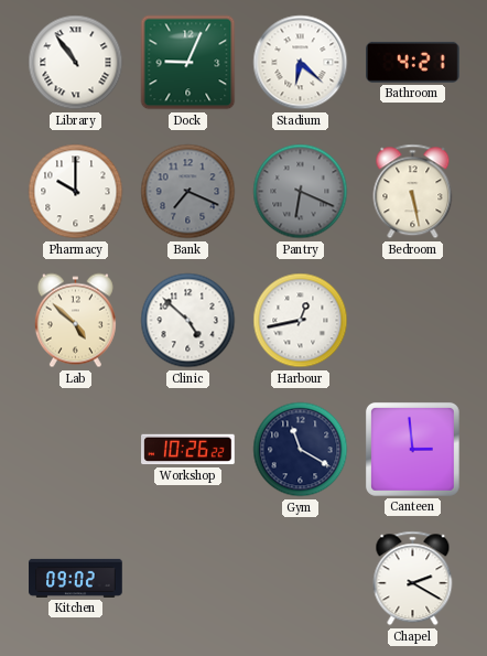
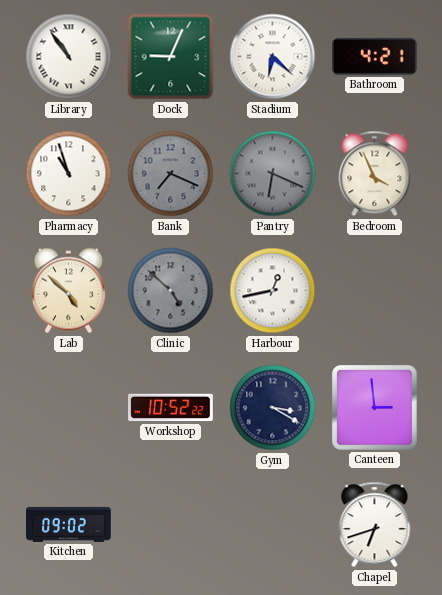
Pharmacy: 10:00 -> 10:57 (69, 174)
Bedroom: 5:28 -> 3:56 (375, 174)
Clinic dial: white -> grey (171, 291)
Workshop: 10:26 -> 10:52 (171, 408)
Gym: 11:20 -> 3:20 (273, 408)
Chapel: 2:20 -> 6:42 (375, 525)
